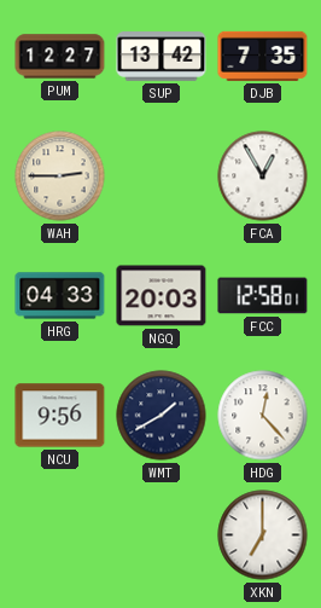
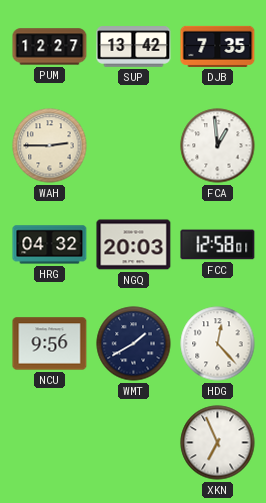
FCA: 12:55 -> 12:59 (218, 146)
HRG: 04:33 -> 04:32 (50, 245)
XKN: 7:00 -> 6:56 (218, 443)
